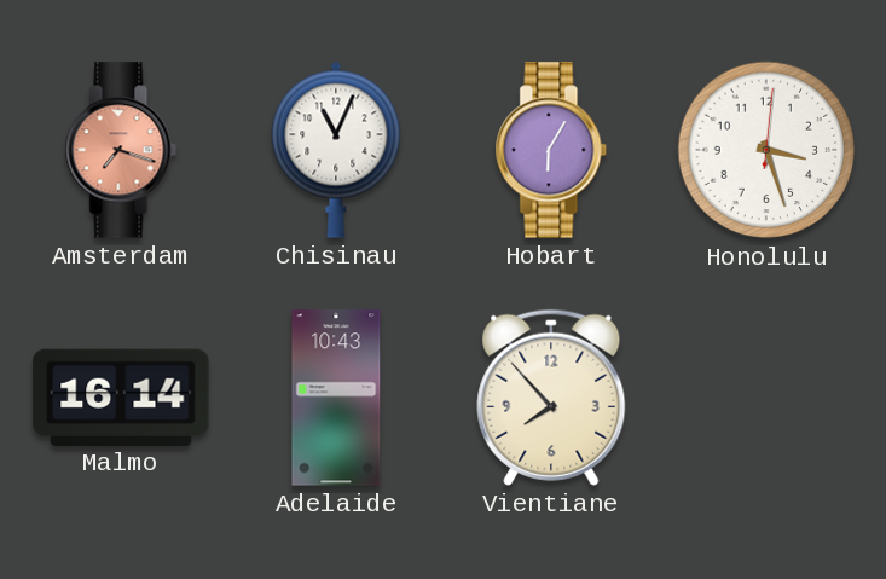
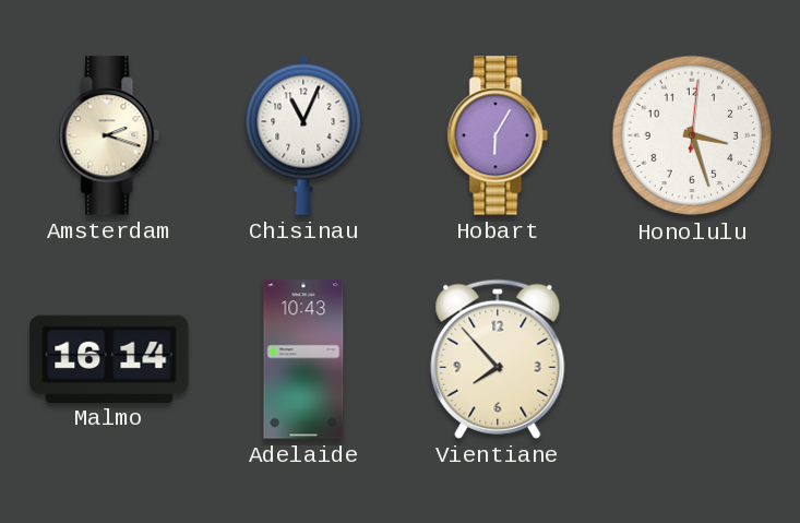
Amsterdam: 7:18 -> 2:18 (109, 135)
Amsterdam dial: salmon -> cream (109, 135)
